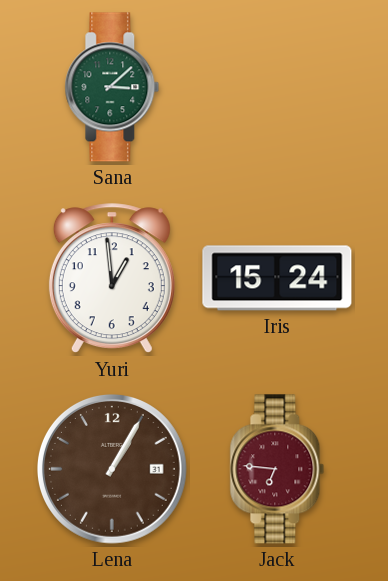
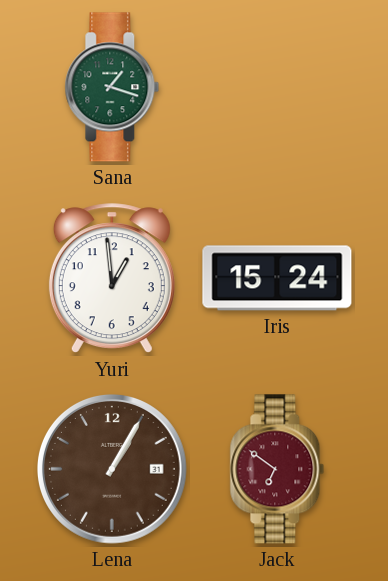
Sana: 3:08 -> 1:18 (112, 87)
Jack: 6:46 -> 6:51 (277, 469)
